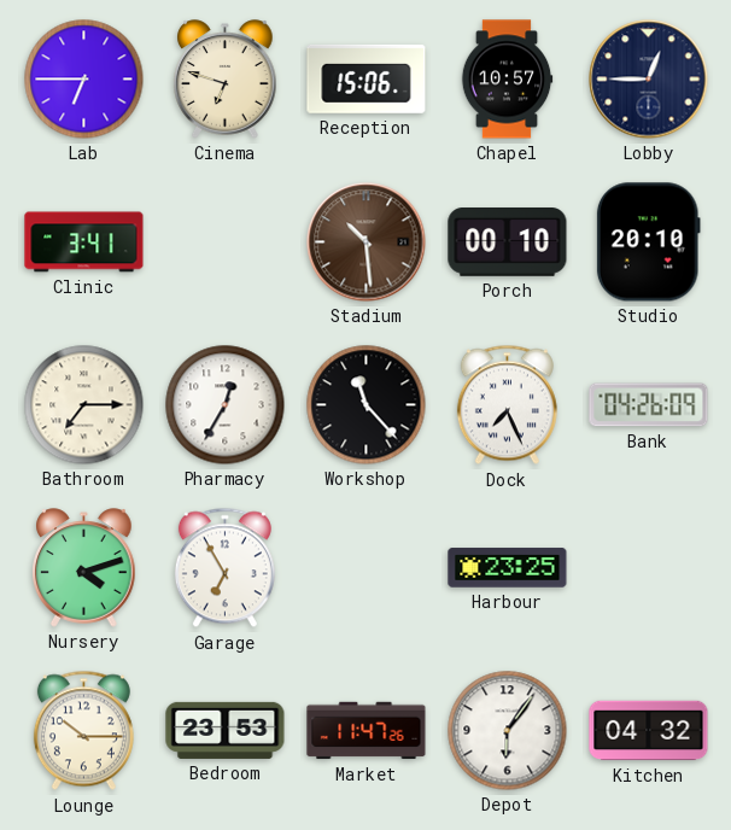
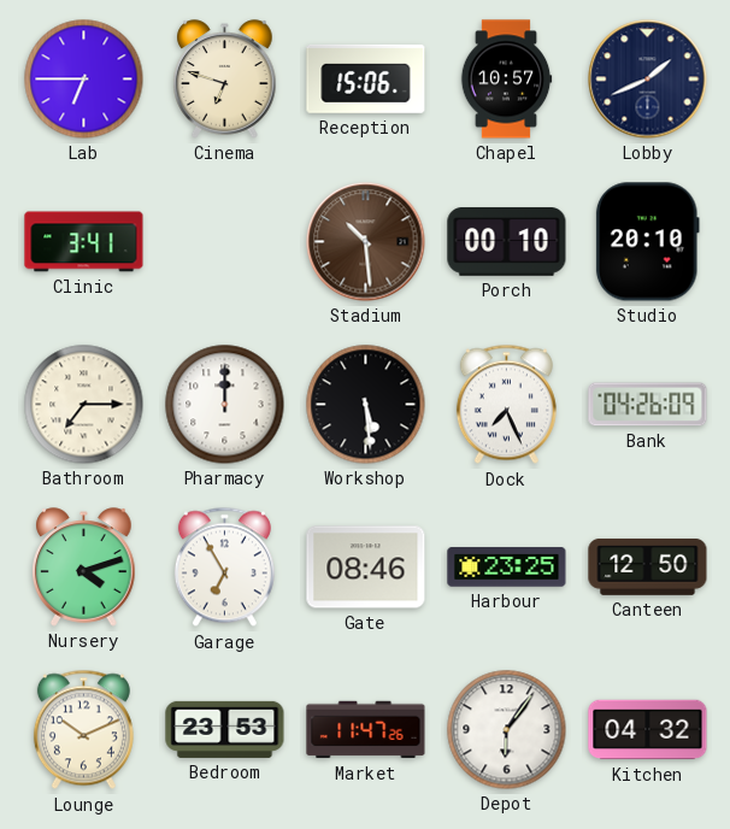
Lobby: 12:45 -> 1:41 (648, 80)
Pharmacy: 12:35 -> 12:00 (225, 405)
Workshop: 11:23 -> 5:29 (366, 405)
Gate: none -> 08:46 (366, 568)
Canteen: none -> 12:50 (648, 568)
Lounge: 10:15 -> 10:11 (83, 730)
